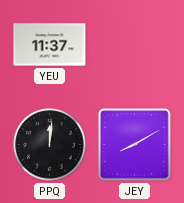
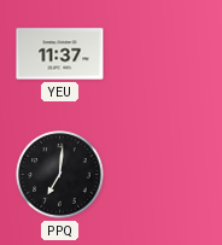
PPQ: 12:01 -> 7:01 (60, 175)
JEY: 8:10 -> none (135, 145)
